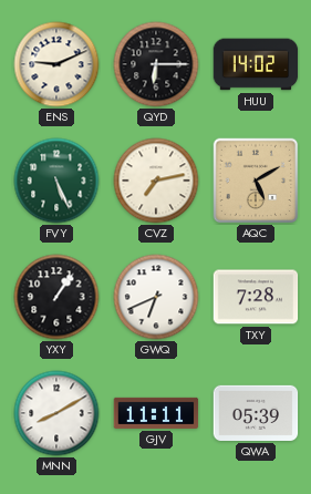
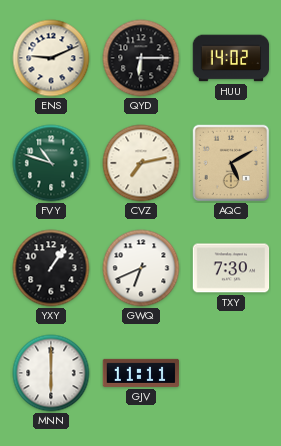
FVY: 5:26 -> 10:48 (51, 163)
TXY: 7:28 -> 7:30 (231, 268)
MNN: 8:10 -> 6:00 (51, 373)
QWA: 05:39 -> none (256, 413)
